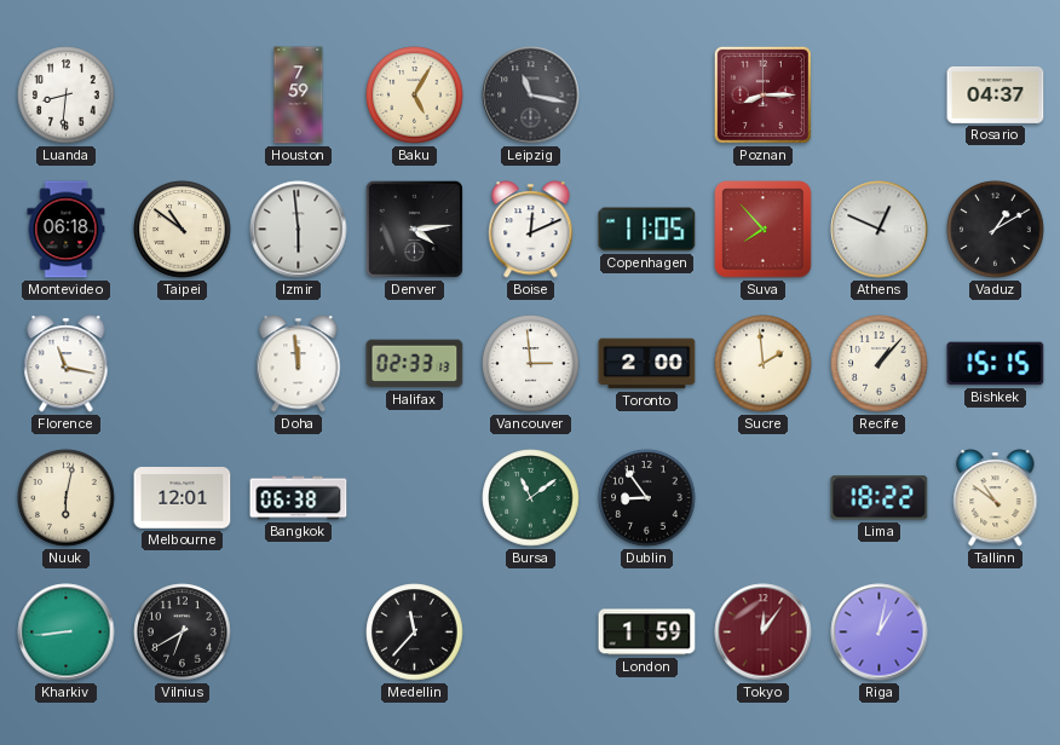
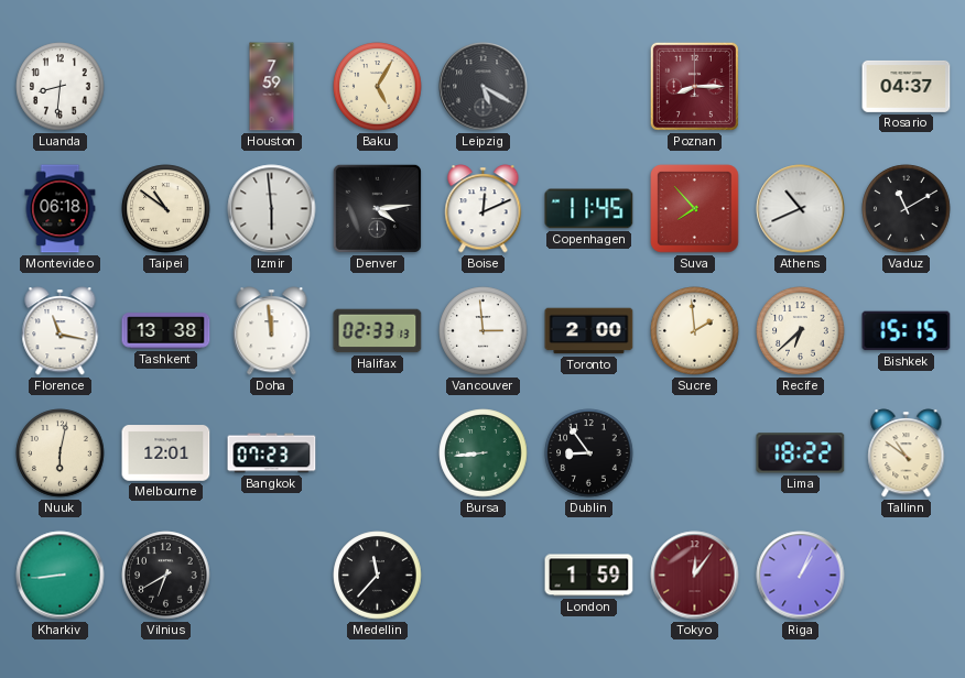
Leipzig: 11:17 -> 5:20 (484, 87)
Copenhagen: 11:05 -> 11:45 (589, 209)
Athens: 12:49 -> 10:41 (801, 209)
Vaduz: 1:10 -> 11:10 (907, 209)
Tashkent: none -> 13:38 (166, 331)
Recife: 1:07 -> 6:38 (801, 331)
Bangkok: 06:38 -> 07:23 (272, 453)
Bursa: 11:09 -> 8:44 (484, 453)
Riga: 1:02 -> 1:04 (801, 576)
